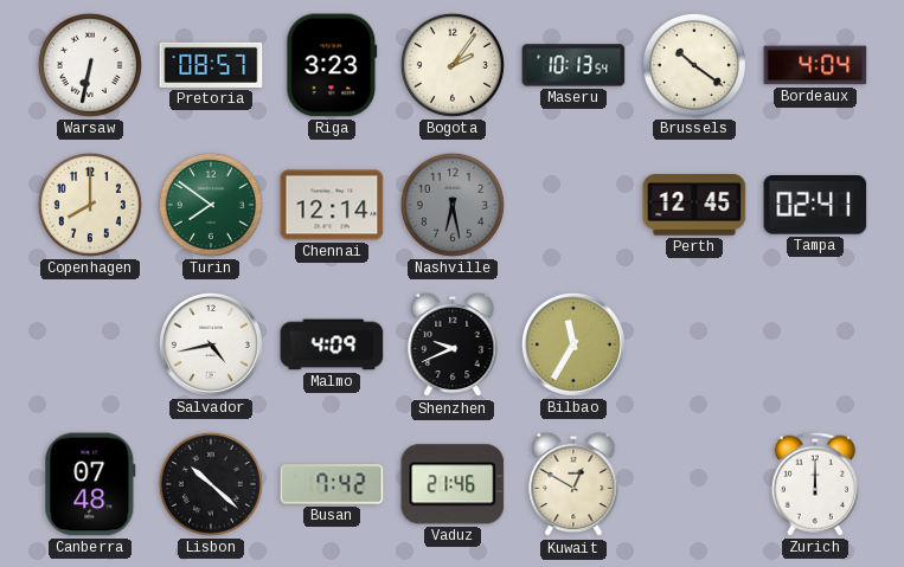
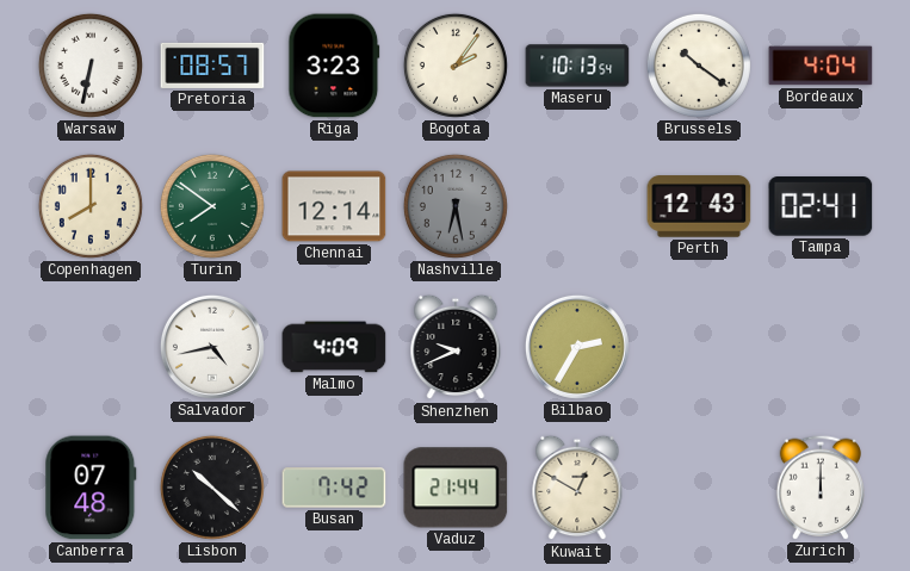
Perth: 12:45 -> 12:43 (699, 206)
Bilbao: 11:35 -> 2:35 (577, 347)
Vaduz: 21:46 -> 21:44 (456, 488)
